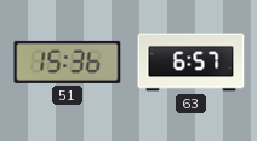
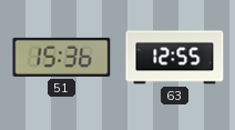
63: 6:57 -> 12:55 (175, 58)
